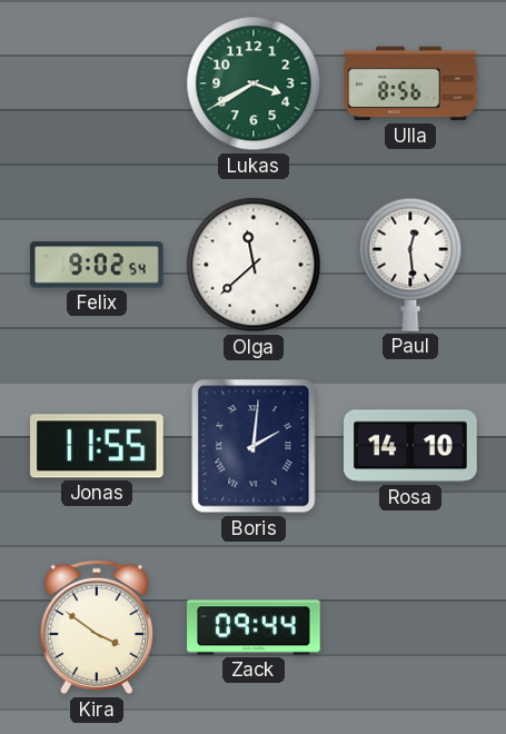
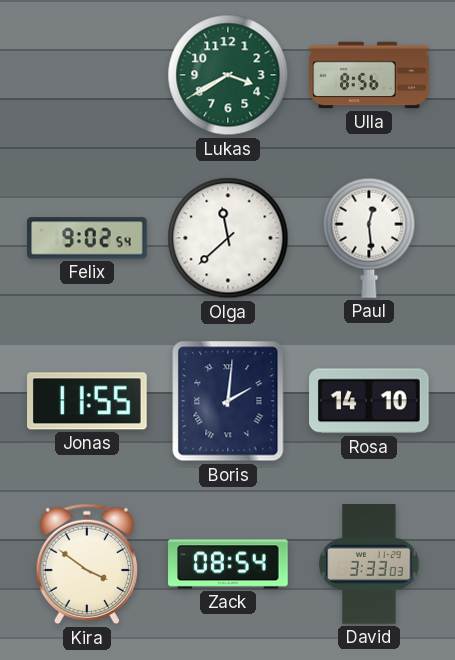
Zack: 09:44 -> 08:54 (228, 564)
David: none -> 3:33 (369, 564)
